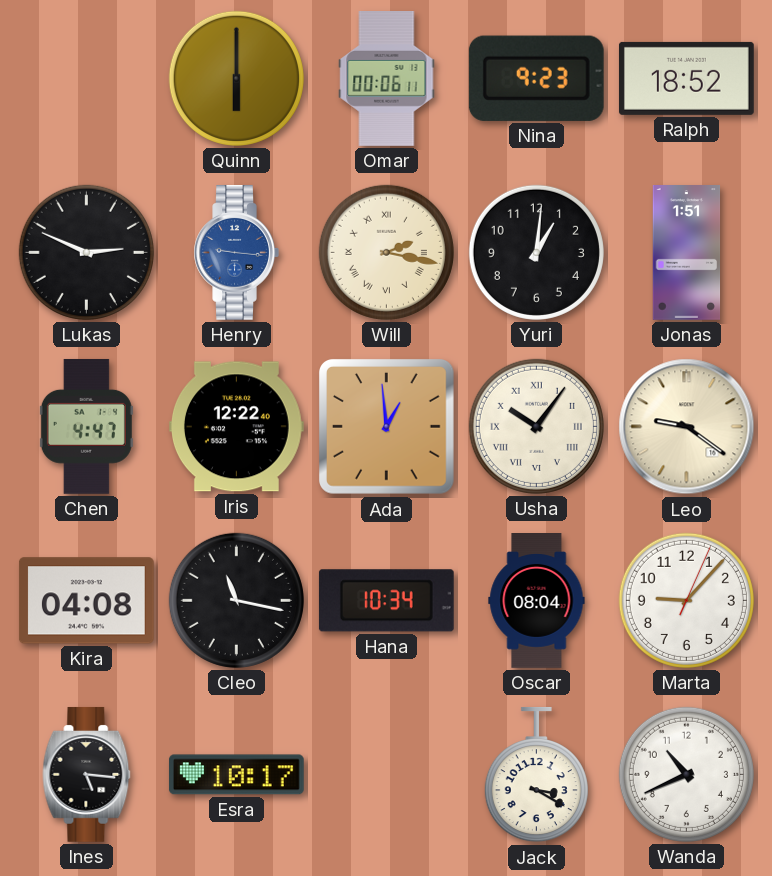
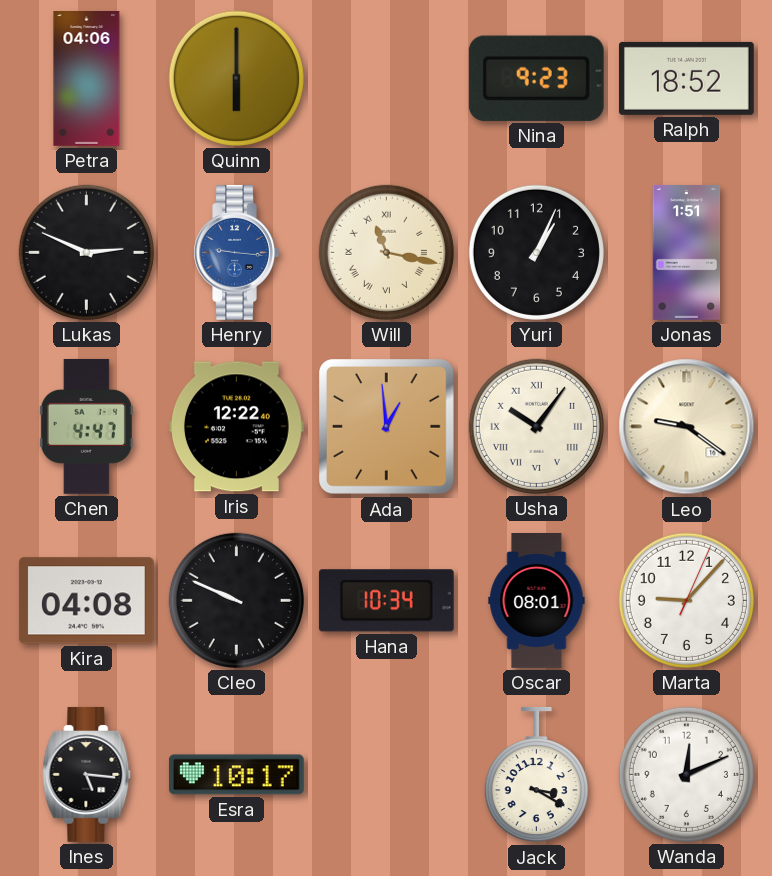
Petra: none -> 04:06 (87, 79)
Omar: 00:06 -> none (387, 79)
Will: 2:17 -> 11:17 (386, 252)
Yuri: 1:01 -> 1:04 (536, 252)
Cleo: 11:17 -> 9:49 (236, 600)
Oscar: 08:04 -> 08:01 (537, 601)
Wanda: 10:41 -> 12:11 (686, 774)
